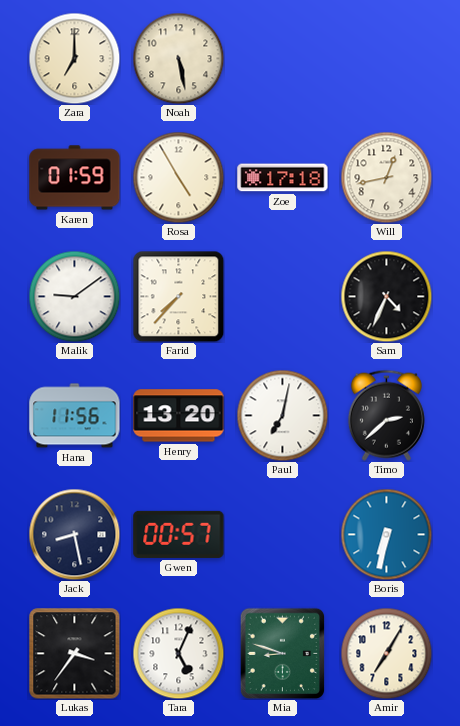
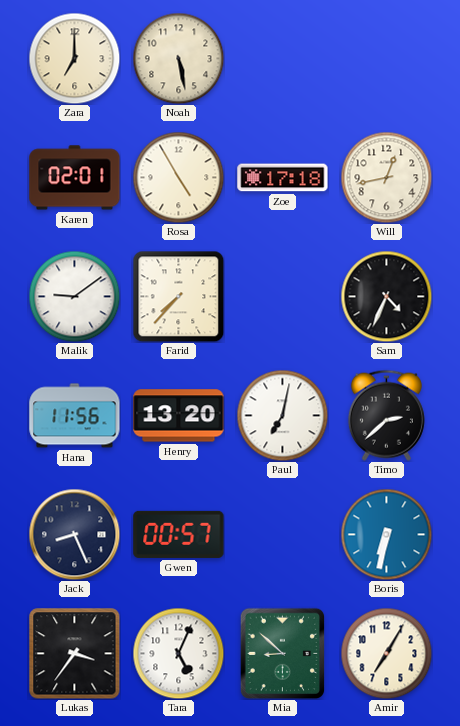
Karen: 01:59 -> 02:01 (75, 178)
Jack: 8:28 -> 8:26 (74, 534)
Mia: 8:48 -> 8:52 (283, 653)
